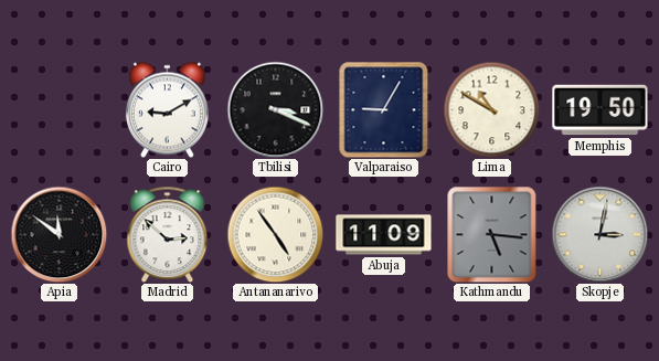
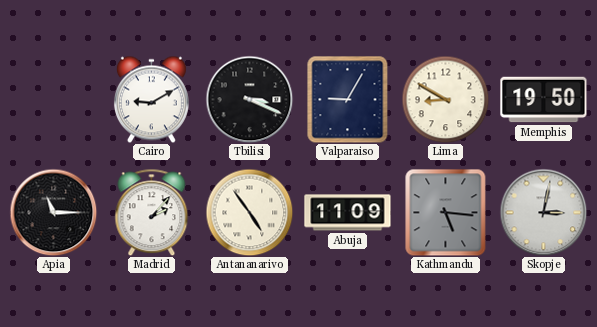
Lima: 10:50 -> 8:50 (445, 99)
Apia: 11:51 -> 11:15 (53, 212)
Madrid: 2:52 -> 2:07 (152, 212)
